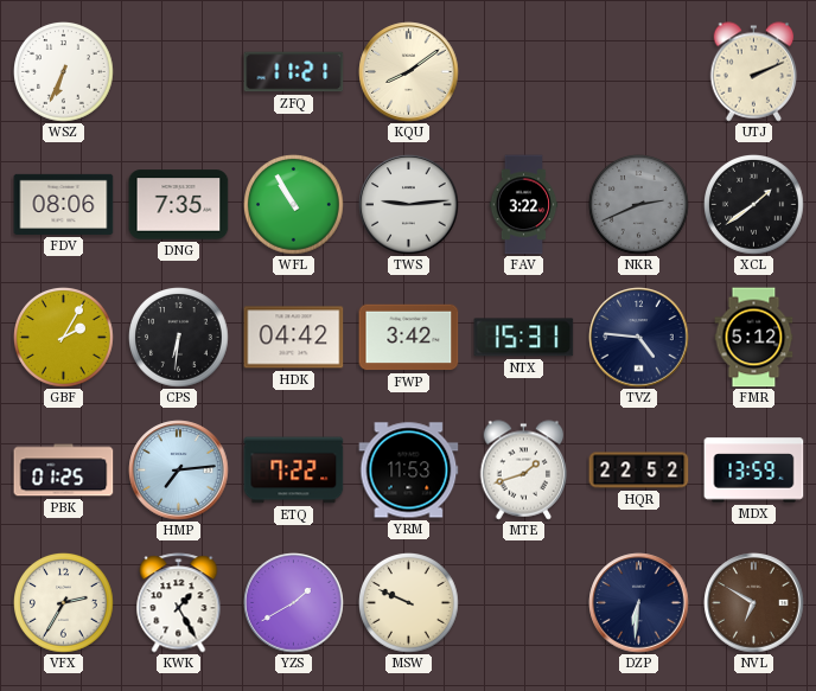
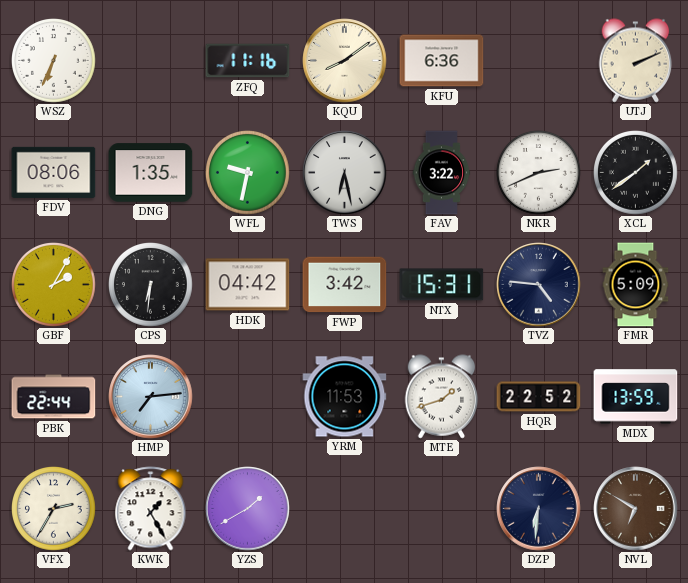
ZFQ: 11:21 -> 11:16 (248, 61)
KFU: none -> 6:36 (442, 61)
DNG: 7:35 -> 1:35 (151, 173)
WFL: 10:55 -> 9:32 (248, 173)
TWS: 9:14 -> 6:28 (345, 173)
NKR dial: grey -> white (539, 173)
FMR: 5:12 -> 5:09 (636, 285)
PBK: 01:25 -> 22:44 (54, 397)
ETQ: 7:22 -> none (294, 471)
MSW: 9:49 -> none (409, 603)
